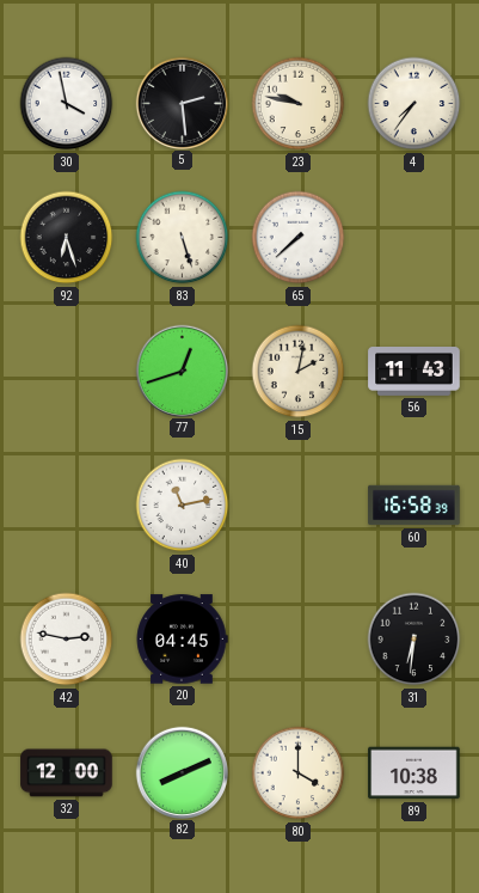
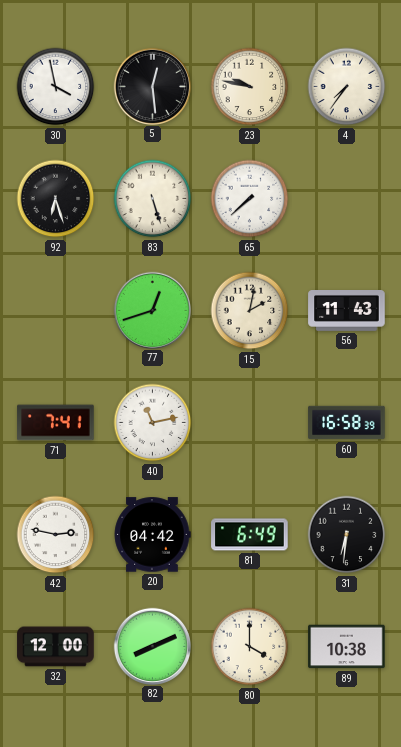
5: 2:29 -> 12:29 (152, 86)
71: none -> 7:41 (56, 423)
20: 04:45 -> 04:42 (152, 535)
81: none -> 6:49 (250, 535)
